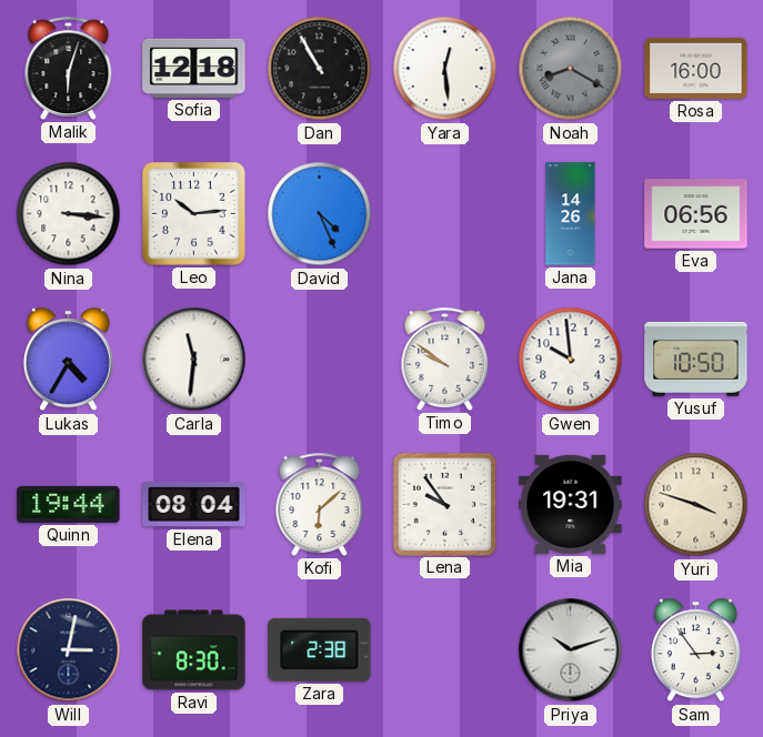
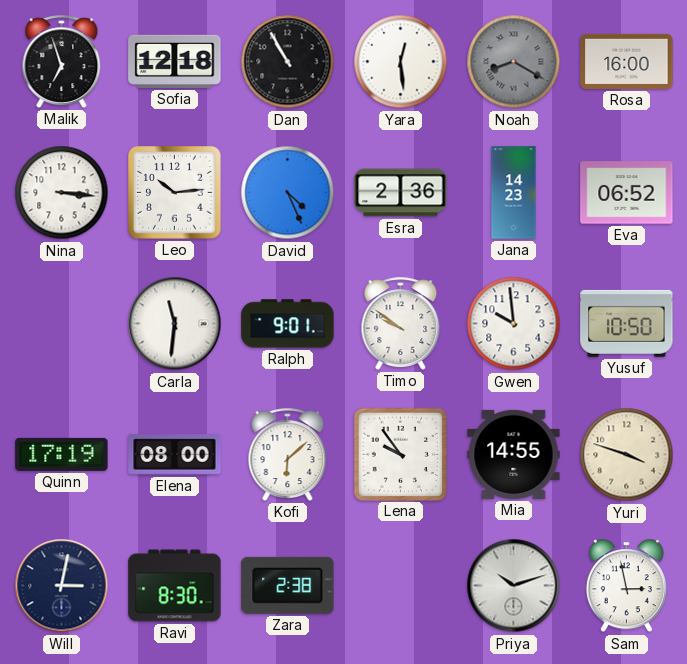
Malik: 6:03 -> 6:57 (62, 61)
Esra: none -> 2:36 (401, 193)
Jana: 14:26 -> 14:23 (514, 193)
Eva: 06:56 -> 06:52 (627, 193)
Lukas: 4:35 -> none (68, 360)
Ralph: none -> 9:01 (288, 324)
Quinn: 19:44 -> 17:19 (62, 454)
Elena: 08:04 -> 08:00 (175, 455)
Mia: 19:31 -> 14:55 (514, 454)
Sam: 2:54 -> 2:58 (626, 586)
